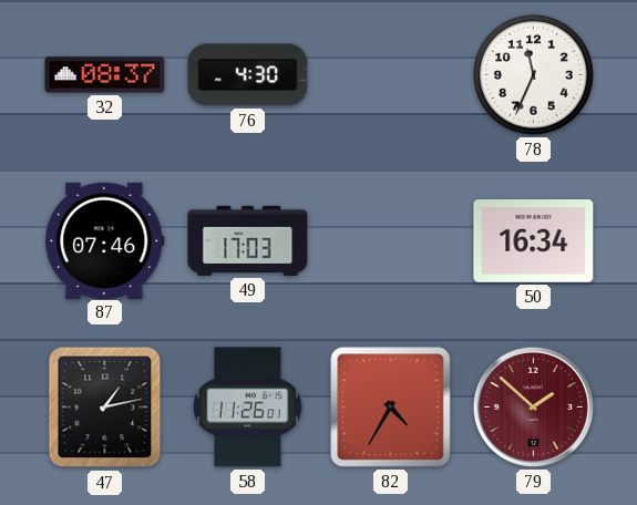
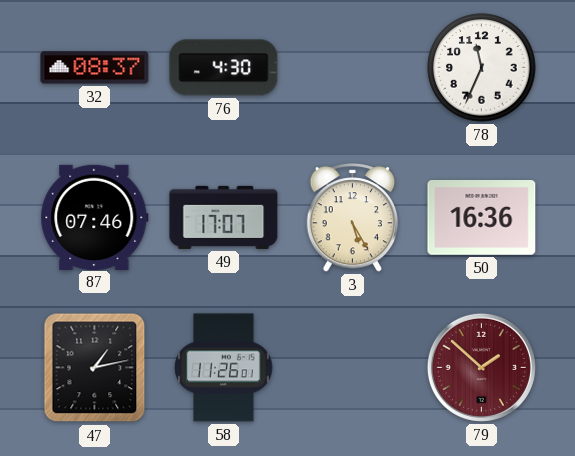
49: 17:03 -> 17:07 (224, 217)
3: none -> 5:25 (352, 218)
50: 16:34 -> 16:36 (482, 218)
82: 4:35 -> none (391, 408)
